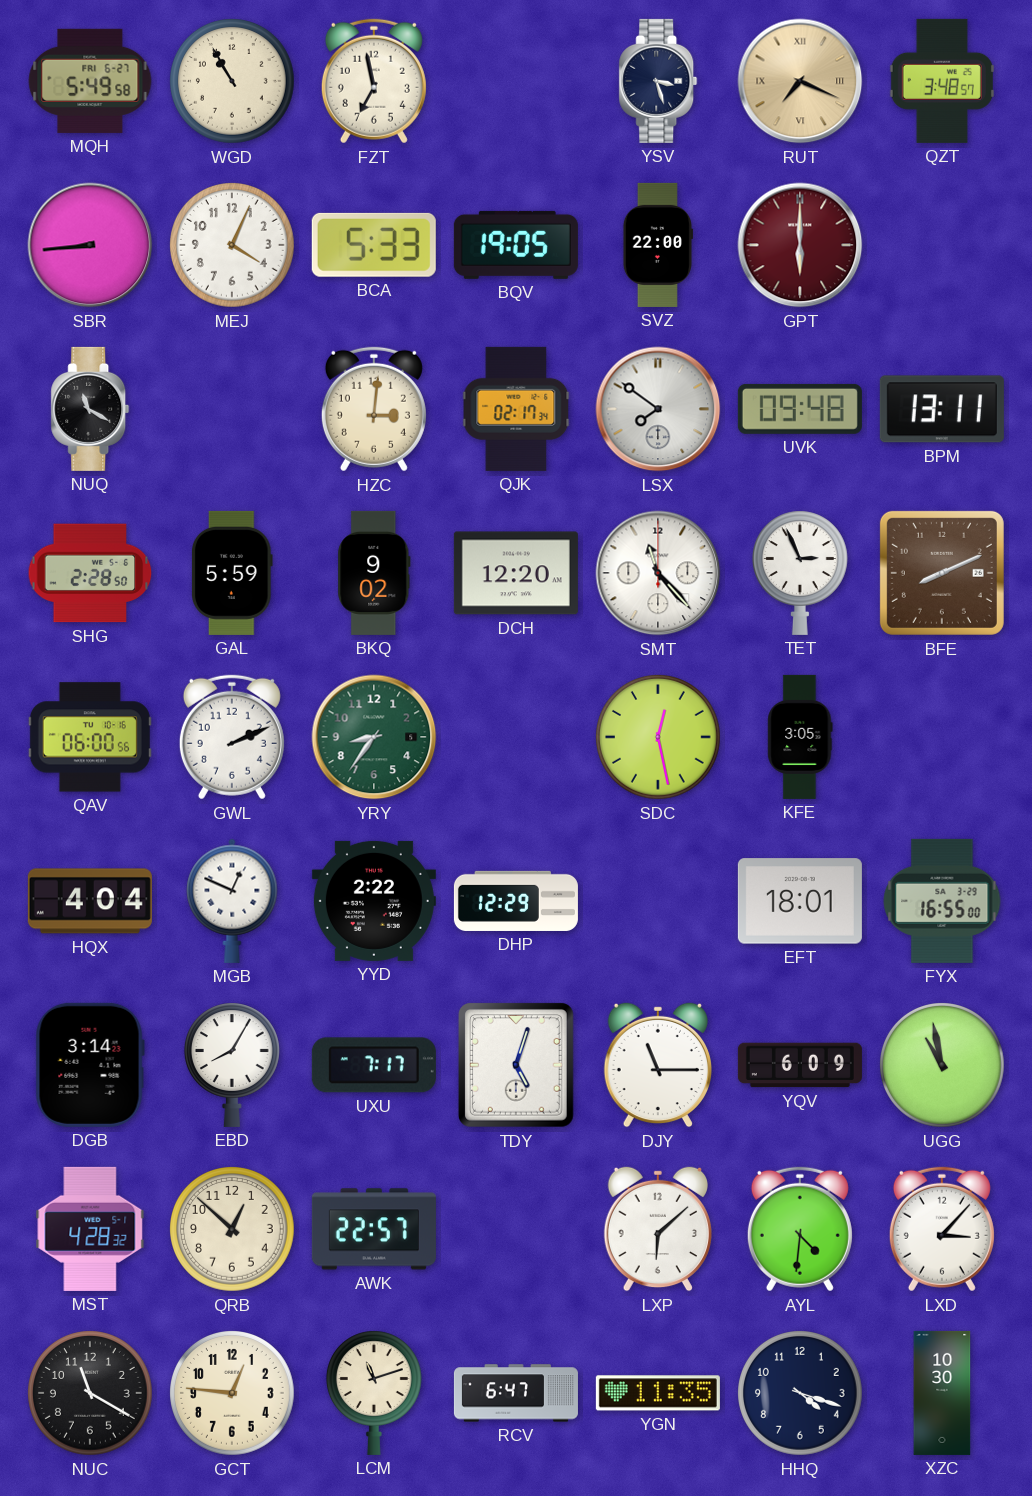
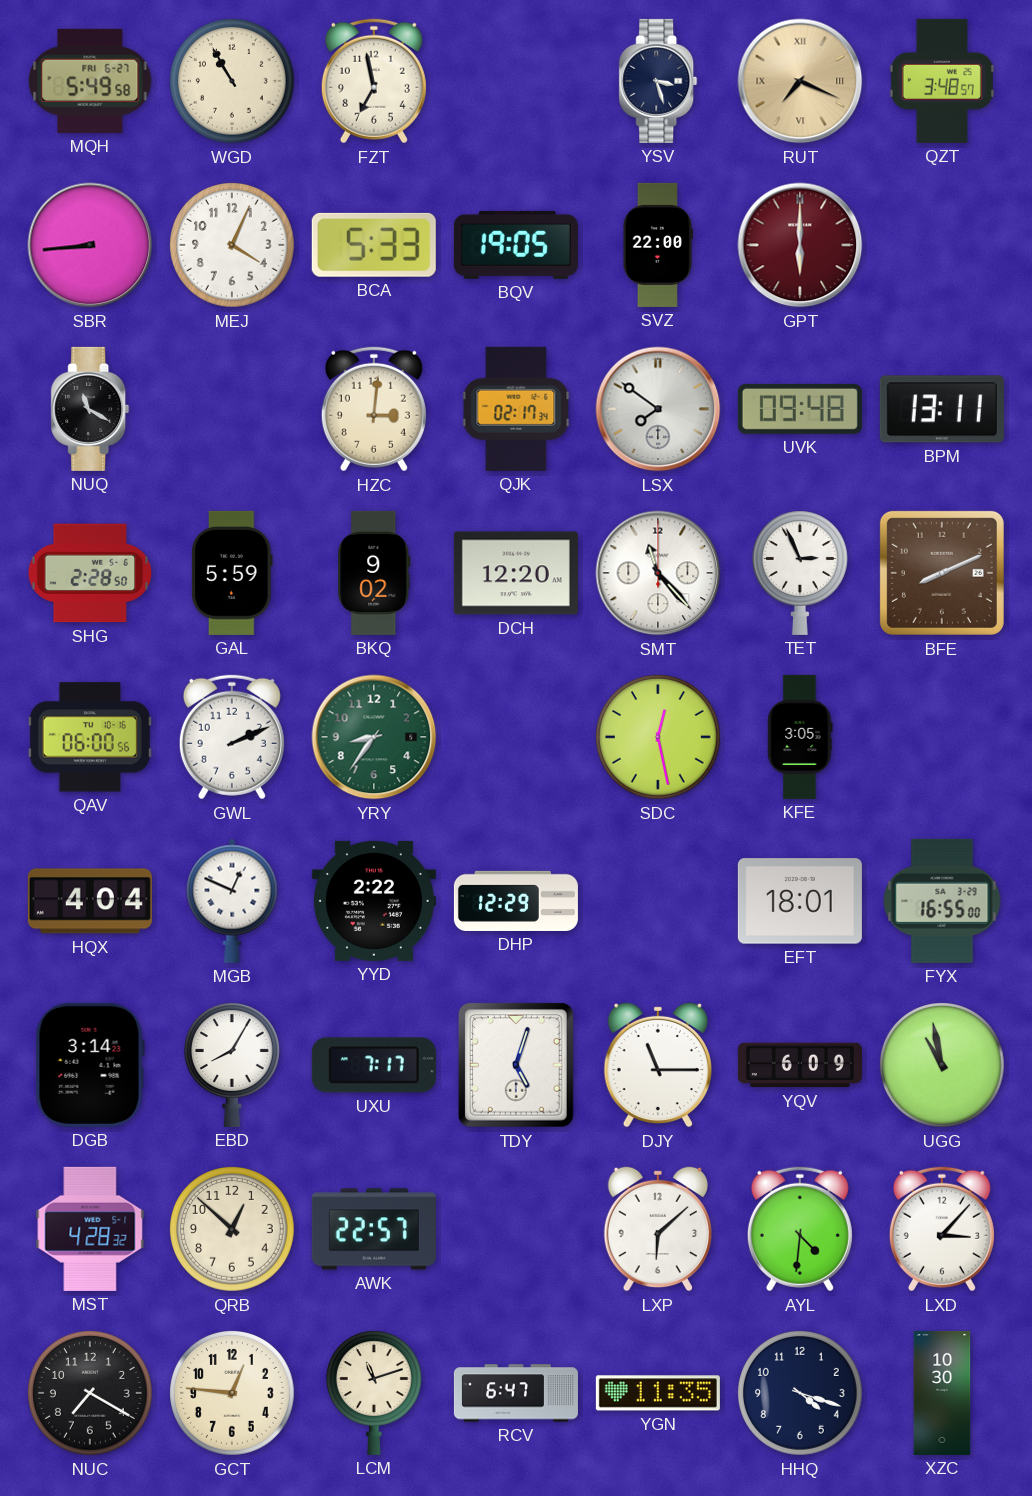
NUC: 11:20 -> 7:20 (91, 1394)
